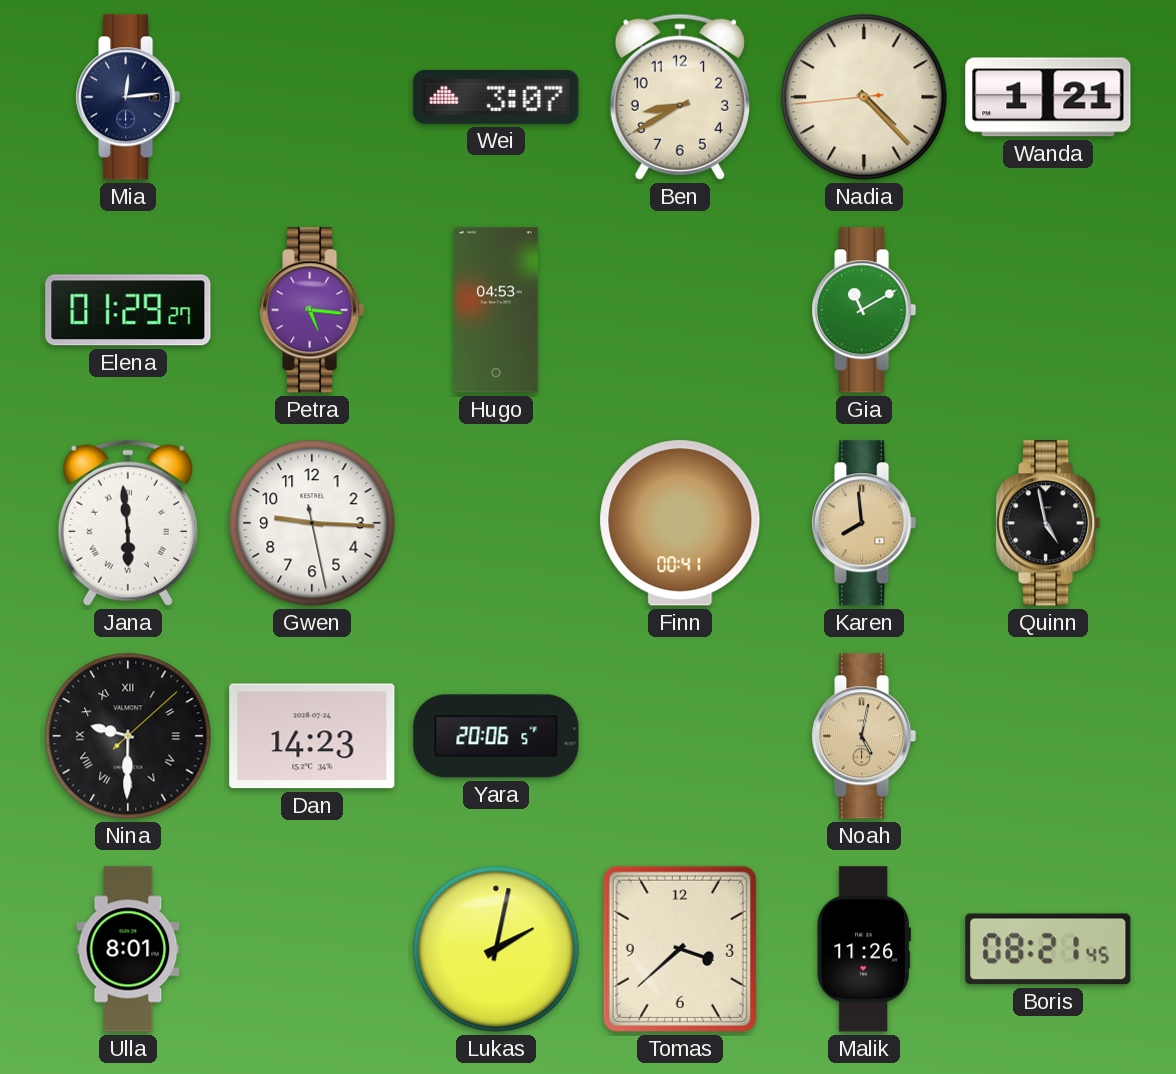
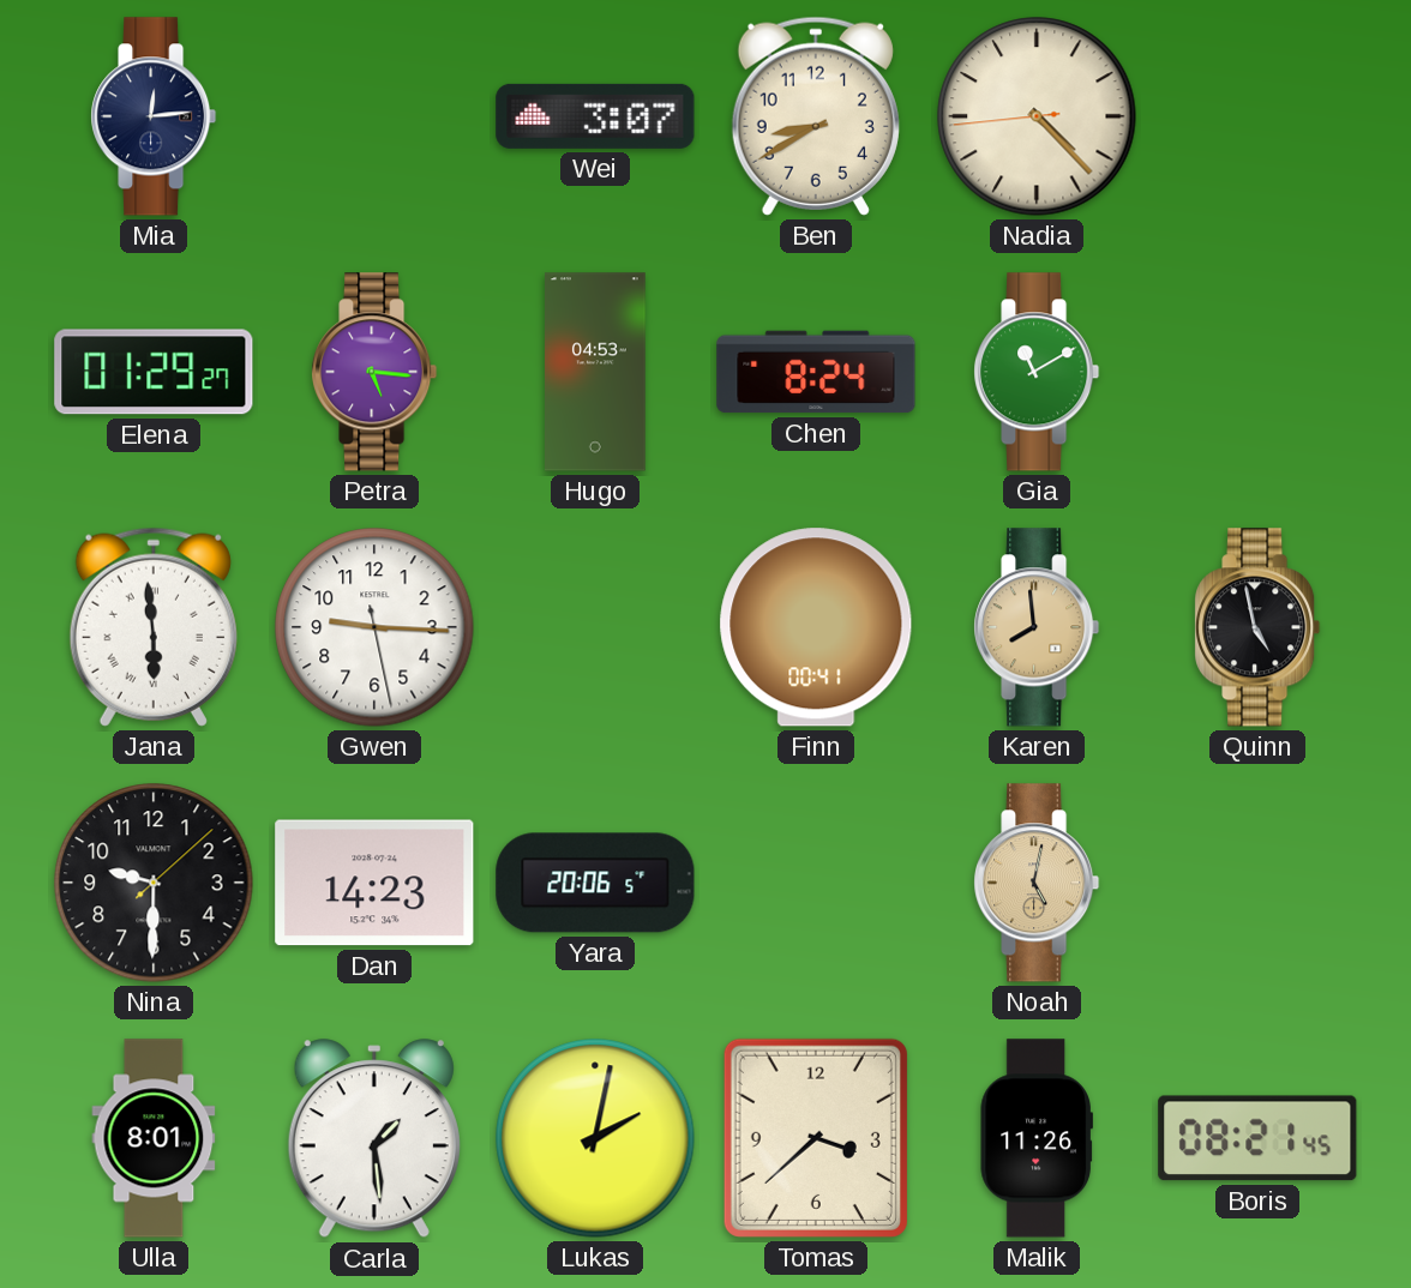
Wanda: 1:21 -> none (1048, 97)
Chen: none -> 8:24 (816, 372)
Nina numerals: Roman -> Arabic (154, 883)
Carla: none -> 1:29 (374, 1139)
